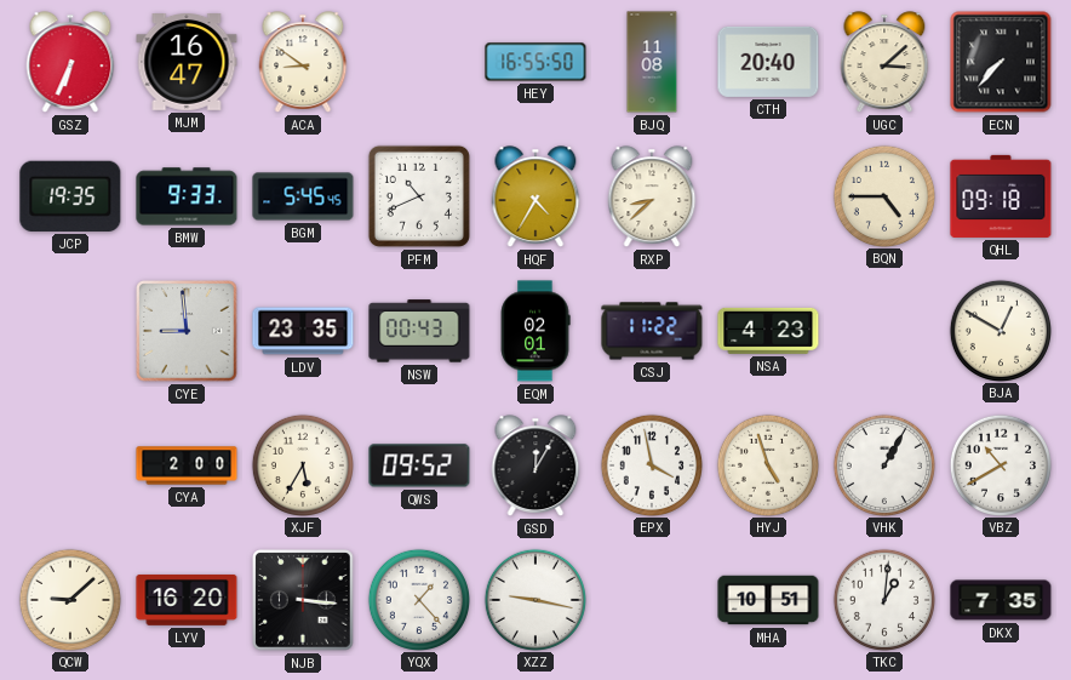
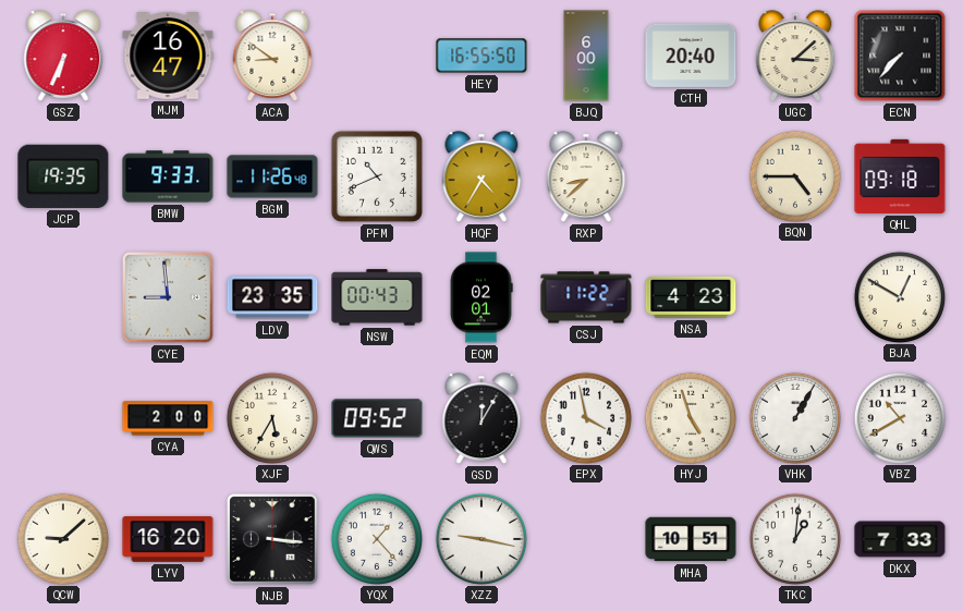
BJQ: 11:08 -> 6:00 (586, 56)
BGM: 5:45 -> 11:26 (272, 176)
DKX: 7:35 -> 7:33 (900, 539)
